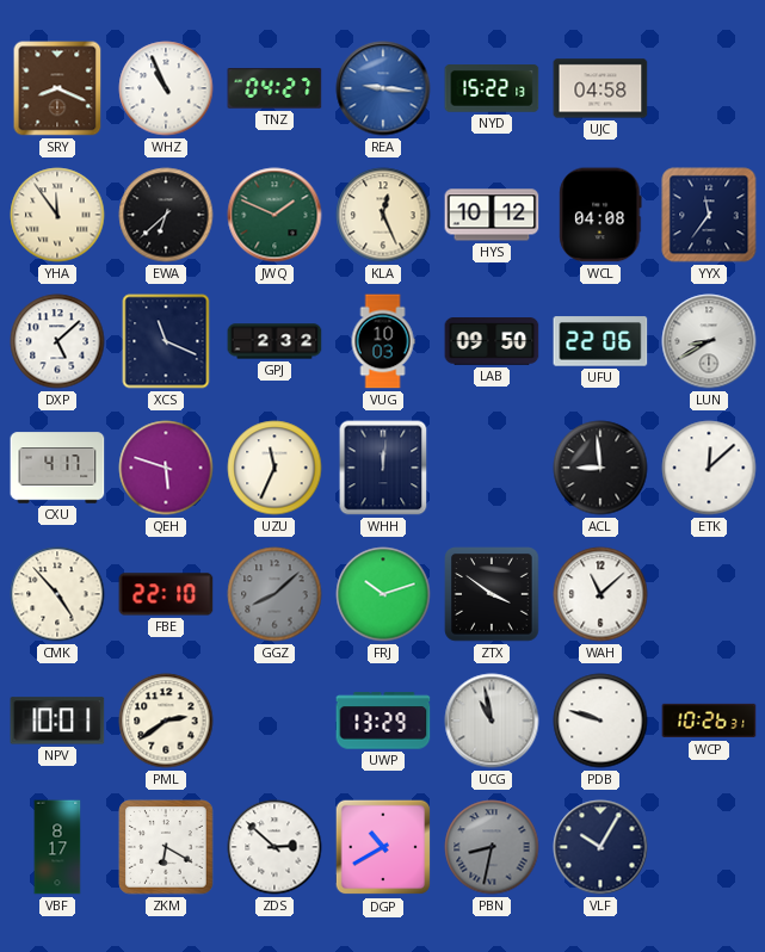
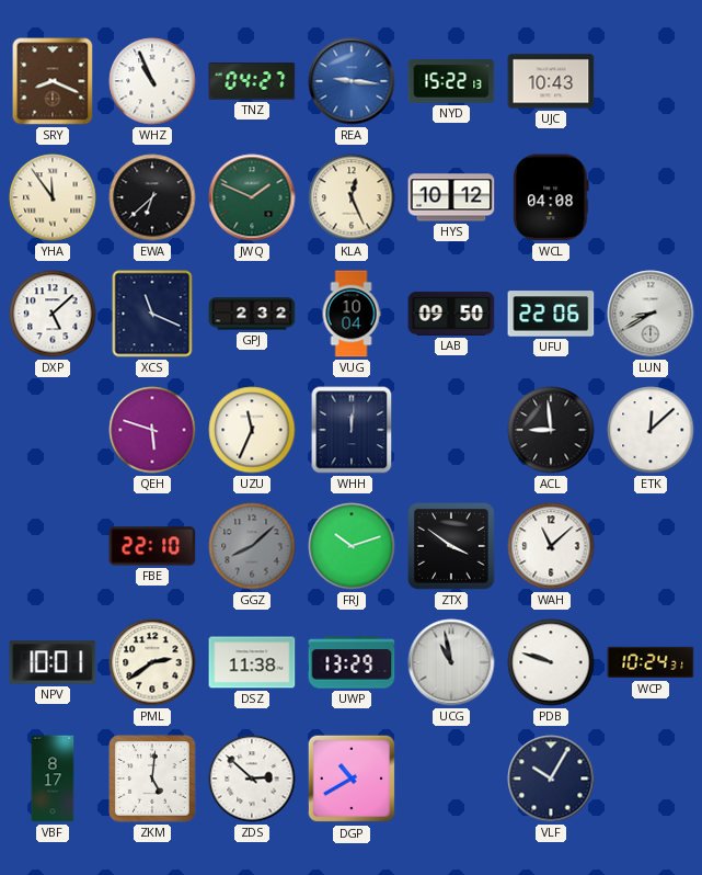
UJC: 04:58 -> 10:43 (551, 81)
YYX: 11:36 -> none (709, 215)
VUG: 10:03 -> 10:04 (352, 314)
CXU: 4:17 -> none (57, 468)
CMK: 4:53 -> none (57, 594)
DSZ: none -> 11:38 (252, 662)
WCP: 10:26 -> 10:24 (651, 662)
ZKM: 6:20 -> 5:01 (152, 779)
PBN: 8:32 -> none (492, 847)
